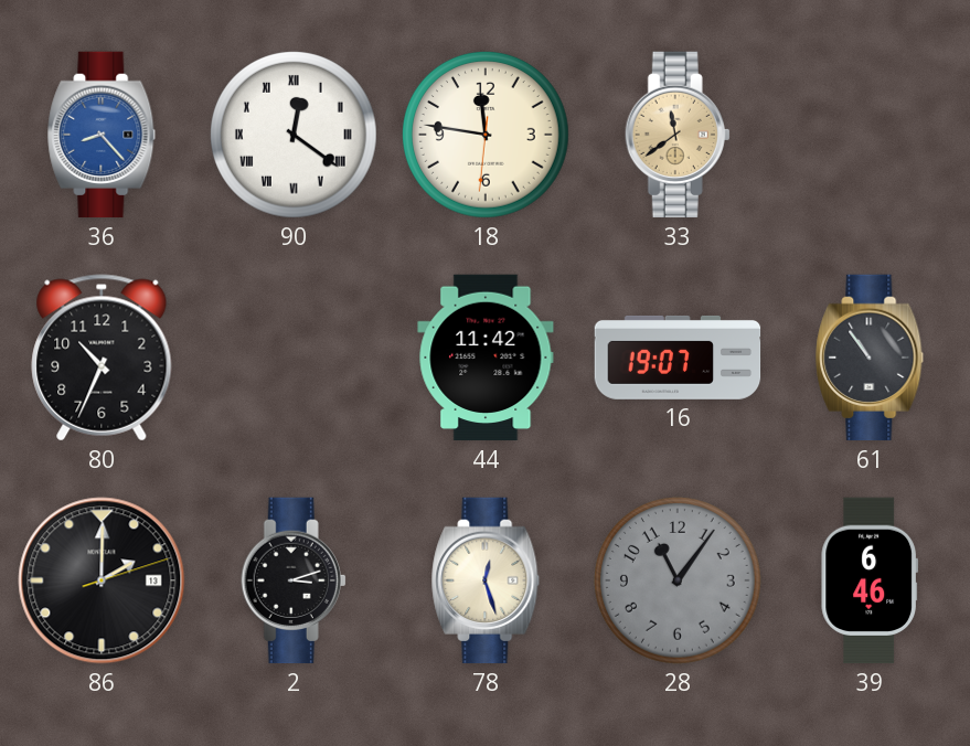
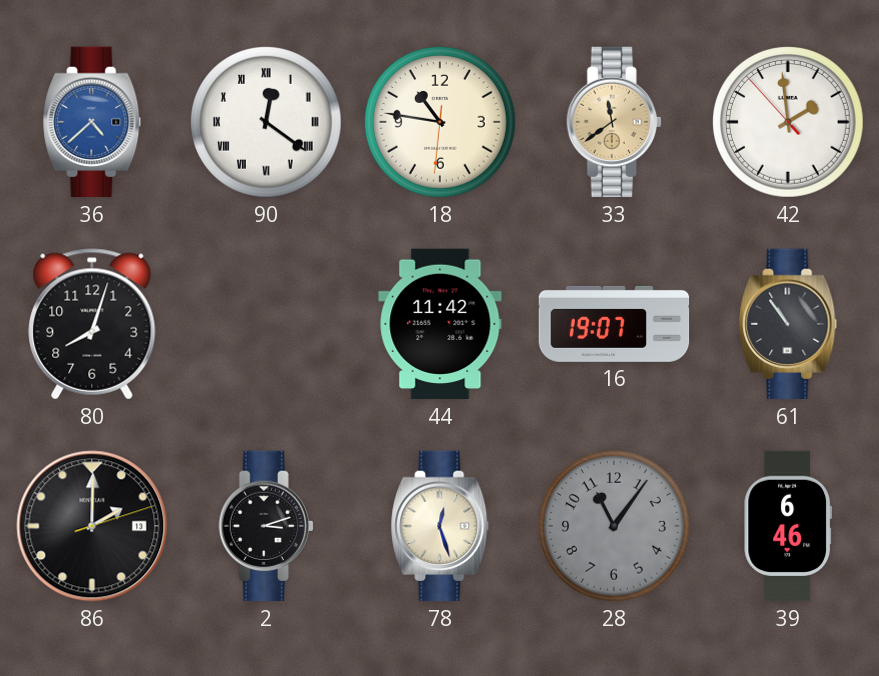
36: 8:23 -> 4:38 (92, 122)
18: 11:46 -> 10:46 (440, 122)
42: none -> 1:58 (788, 122)
80: 10:34 -> 8:03 (92, 324)
